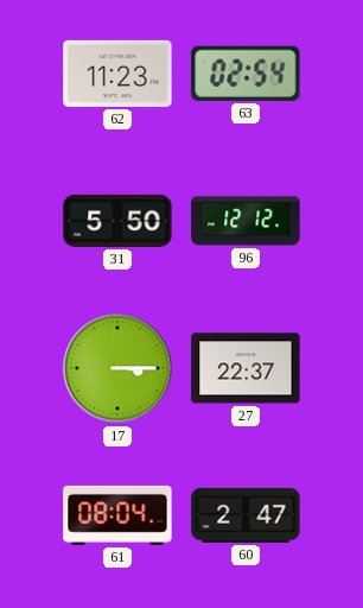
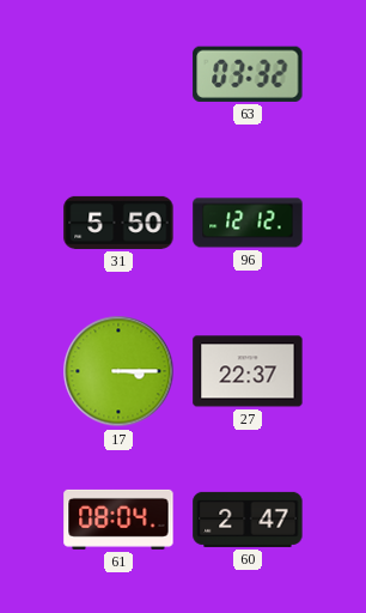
62: 11:23 -> none (117, 74)
63: 02:54 -> 03:32 (248, 74)
